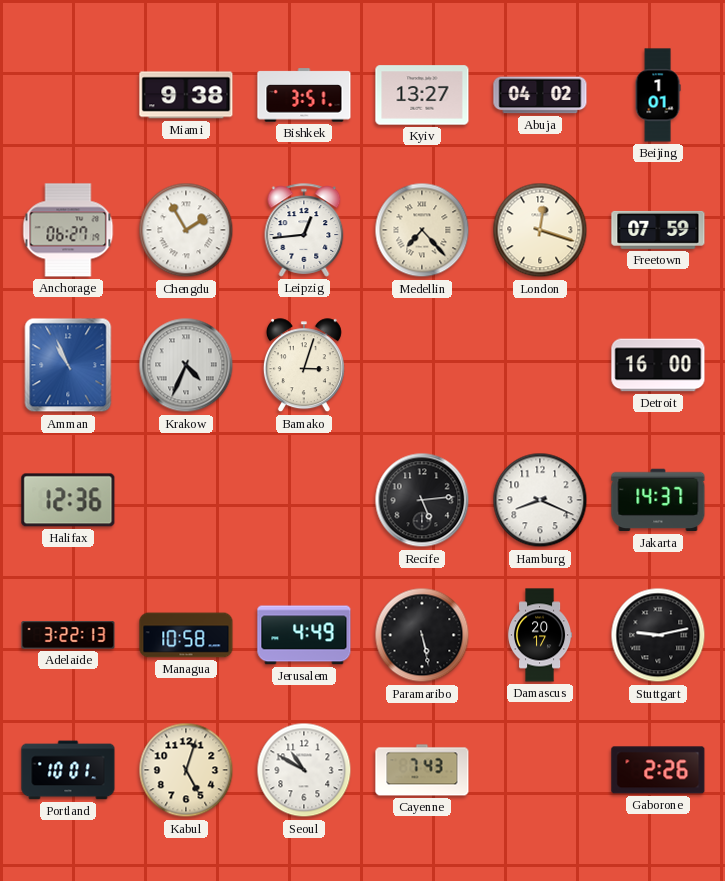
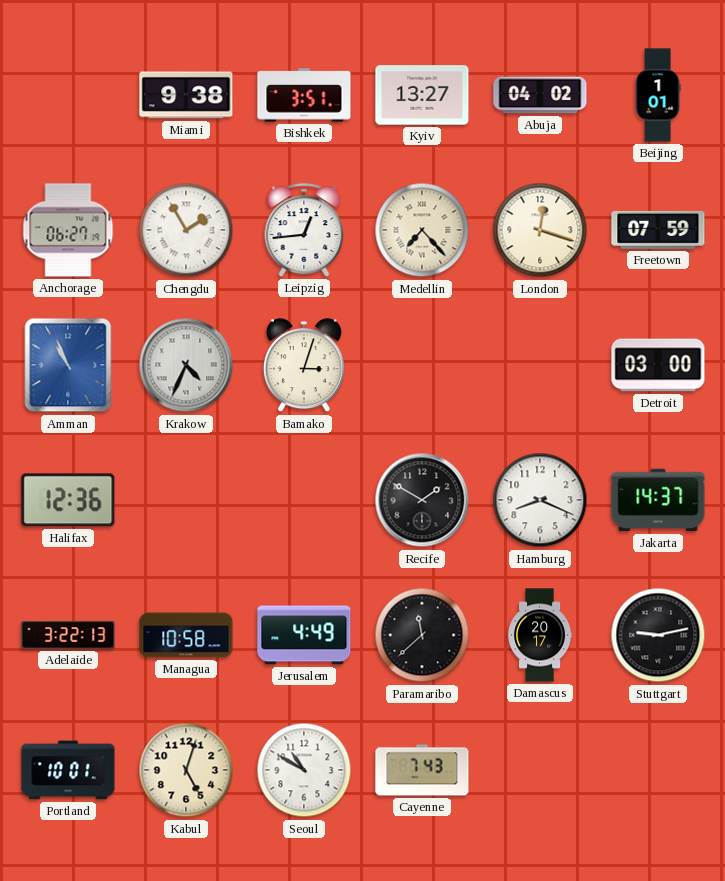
Detroit: 16:00 -> 03:00 (658, 365)
Recife: 5:14 -> 1:50 (422, 500)
Paramaribo: 5:28 -> 11:38 (422, 635)
Gaborone: 2:26 -> none (658, 770)
